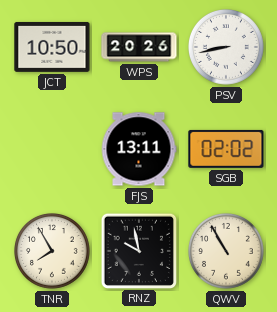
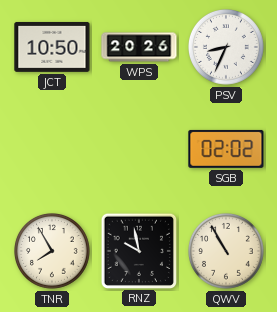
PSV: 8:43 -> 8:34 (227, 48)
FJS: 13:11 -> none (139, 149)
